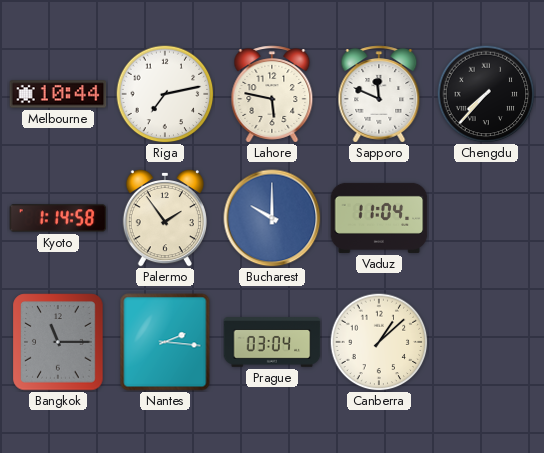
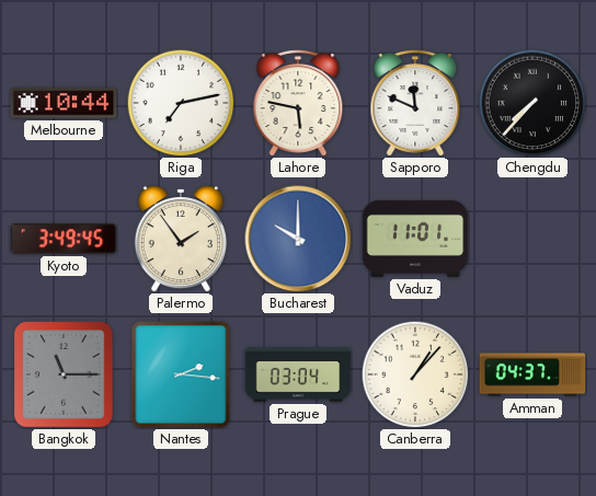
Kyoto: 1:14 -> 3:49 (64, 239)
Vaduz: 11:04 -> 11:01 (415, 239)
Canberra: 1:08 -> 1:07 (415, 374)
Amman: none -> 04:37 (532, 374)
